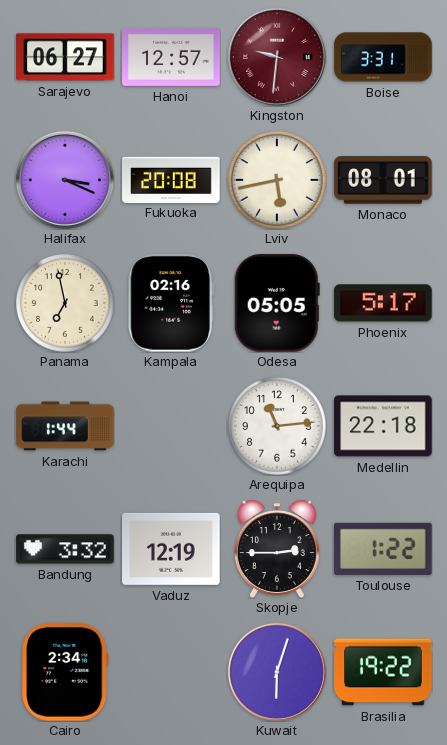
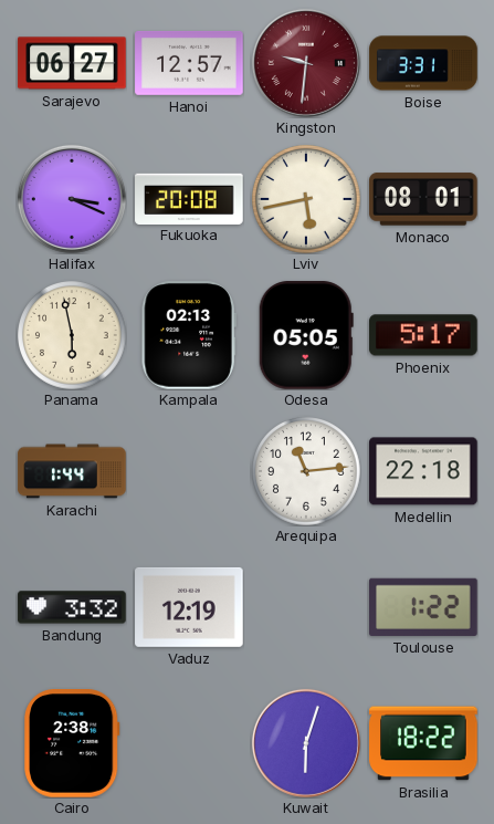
Panama: 6:58 -> 5:58 (73, 336)
Kampala: 02:16 -> 02:13 (189, 335)
Skopje: 2:45 -> none (277, 549)
Cairo: 2:34 -> 2:38 (72, 744)
Brasilia: 19:22 -> 18:22 (423, 743)
